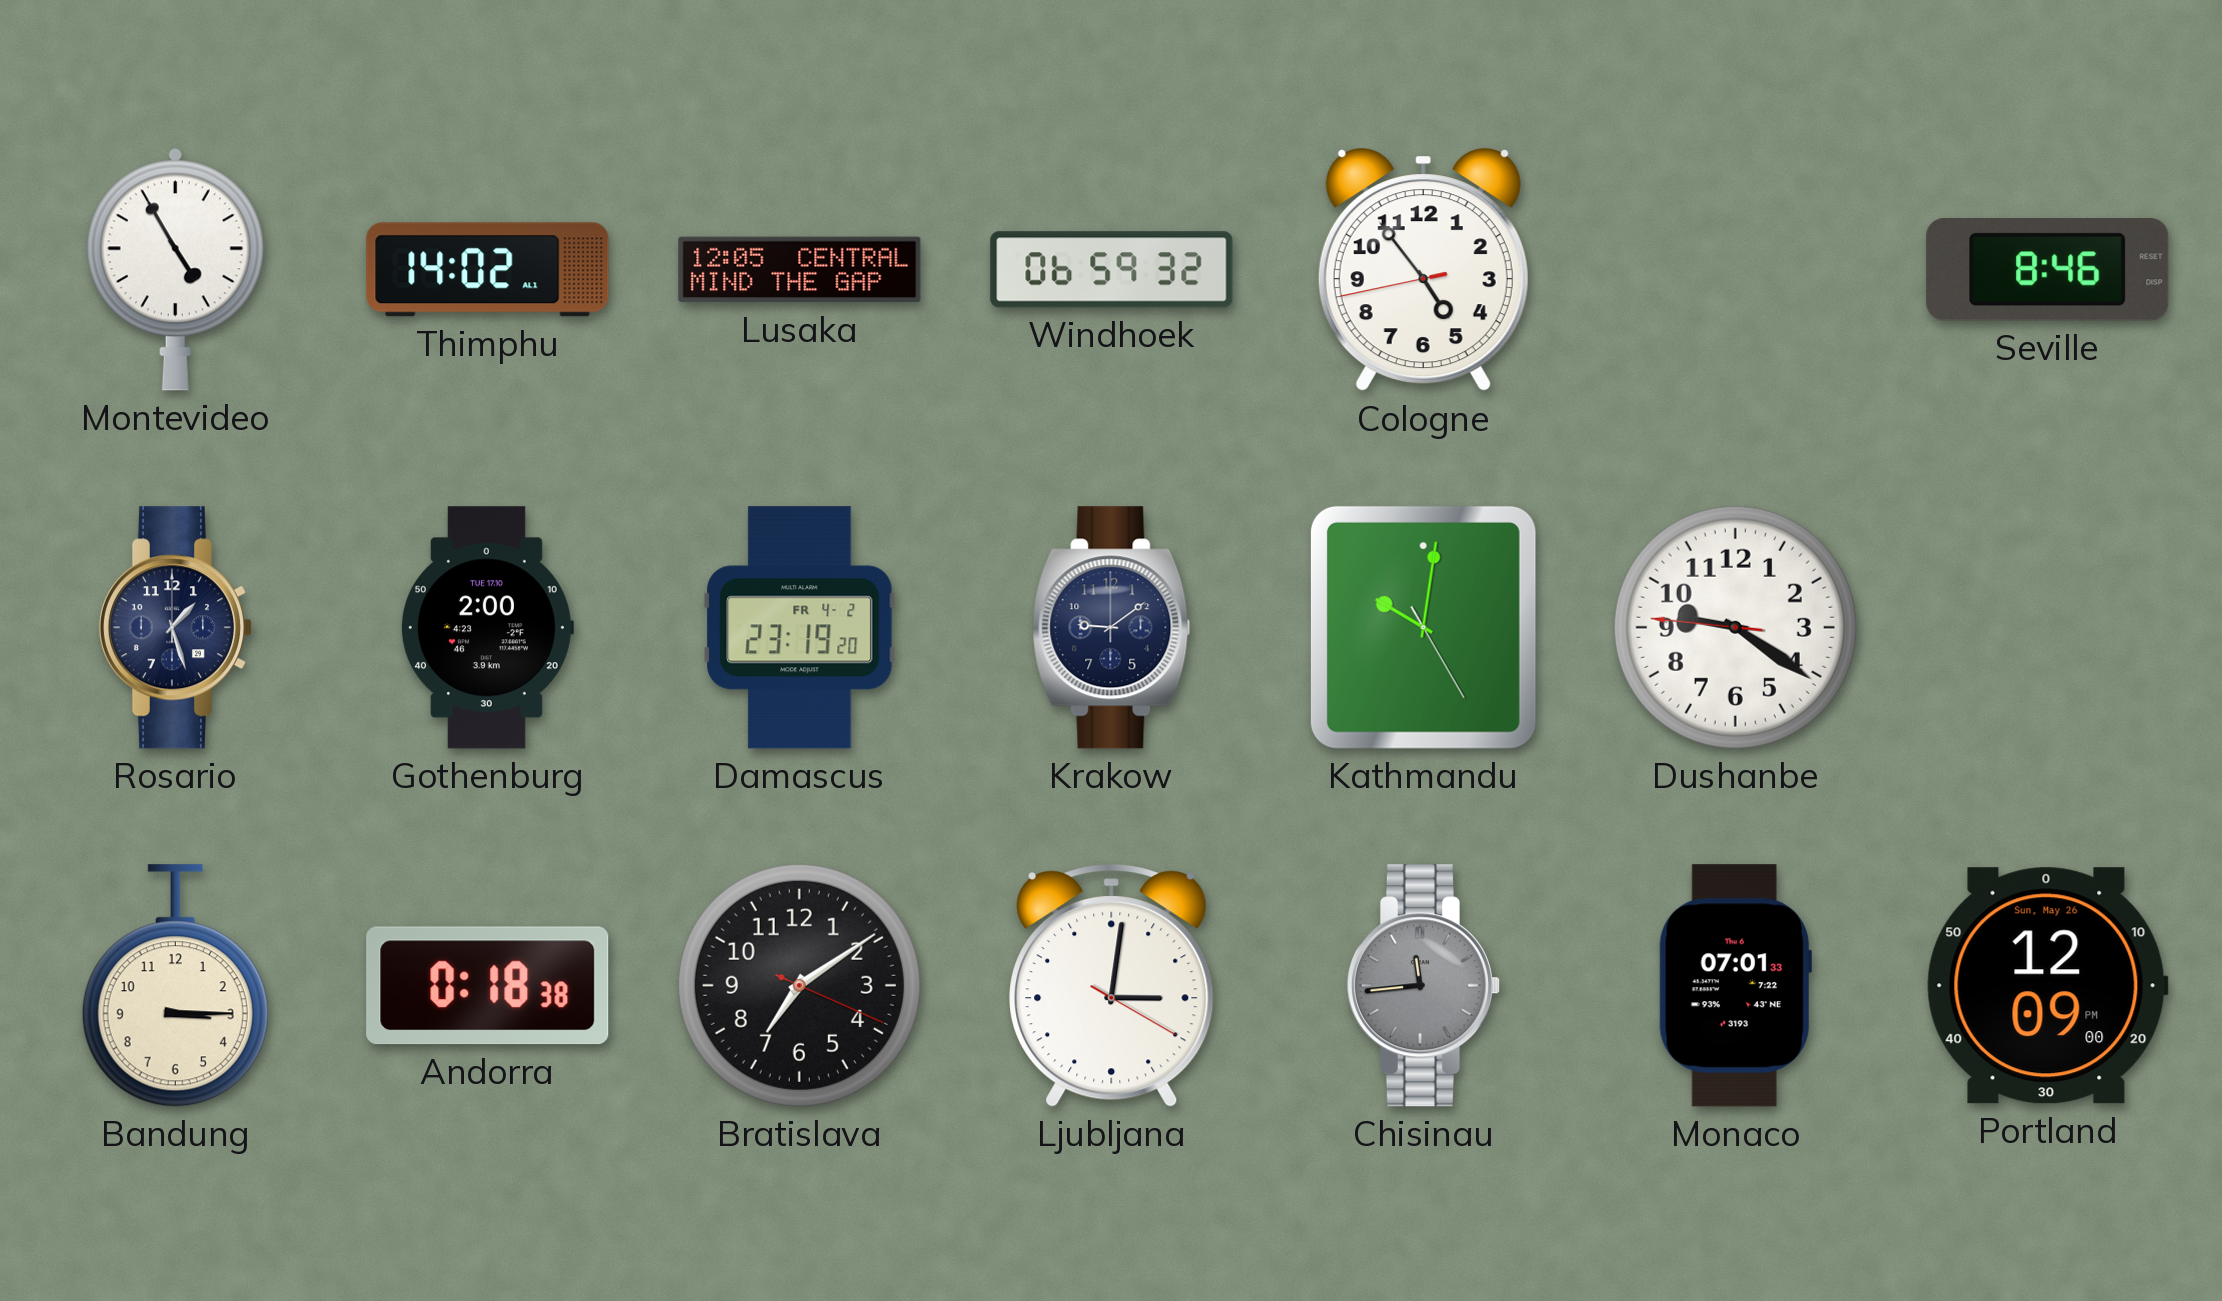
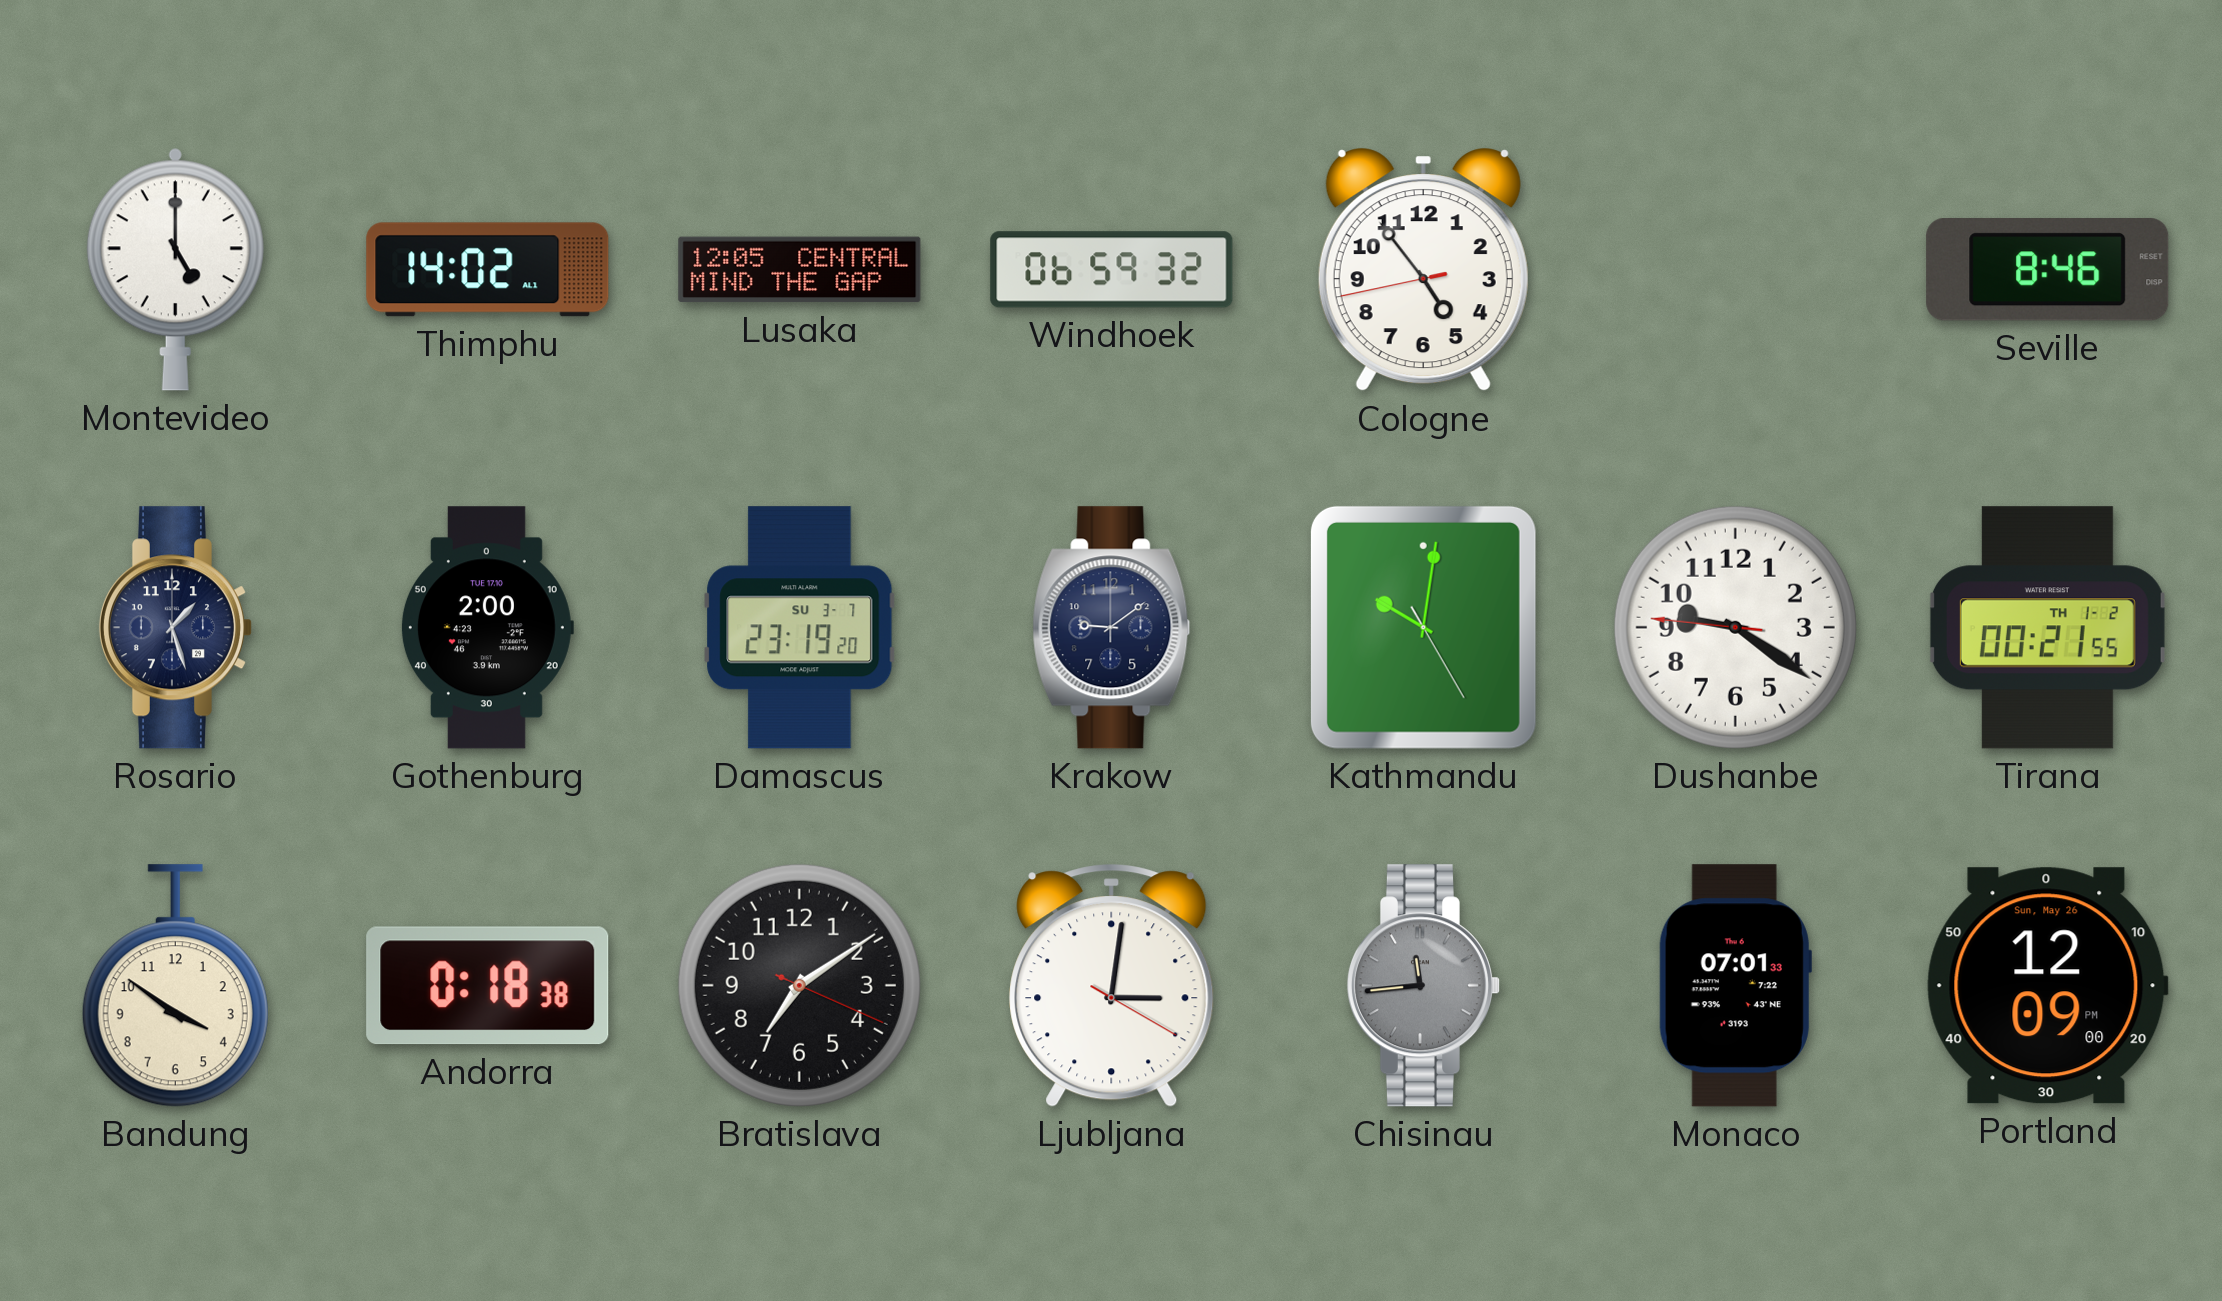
Montevideo: 4:55 -> 5:00 (175, 269)
Damascus date: FR 4-2 -> SU 3-7 (800, 628)
Tirana: none -> 00:21 (2047, 628)
Bandung: 3:15 -> 3:51 (175, 986)
